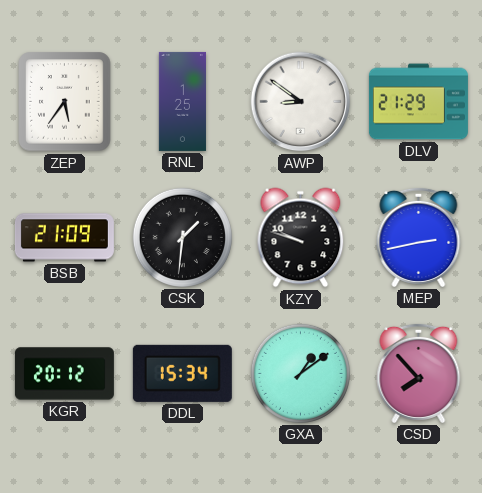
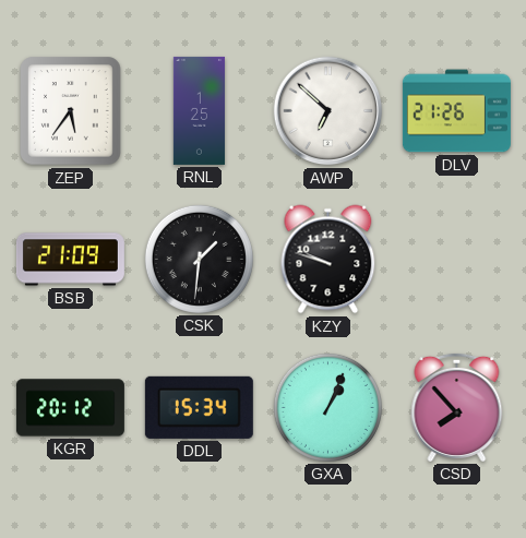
AWP: 8:51 -> 6:52 (328, 111)
DLV: 21:29 -> 21:26 (456, 111)
MEP: 2:43 -> none (419, 237)
GXA: 1:09 -> 1:04 (327, 407)
